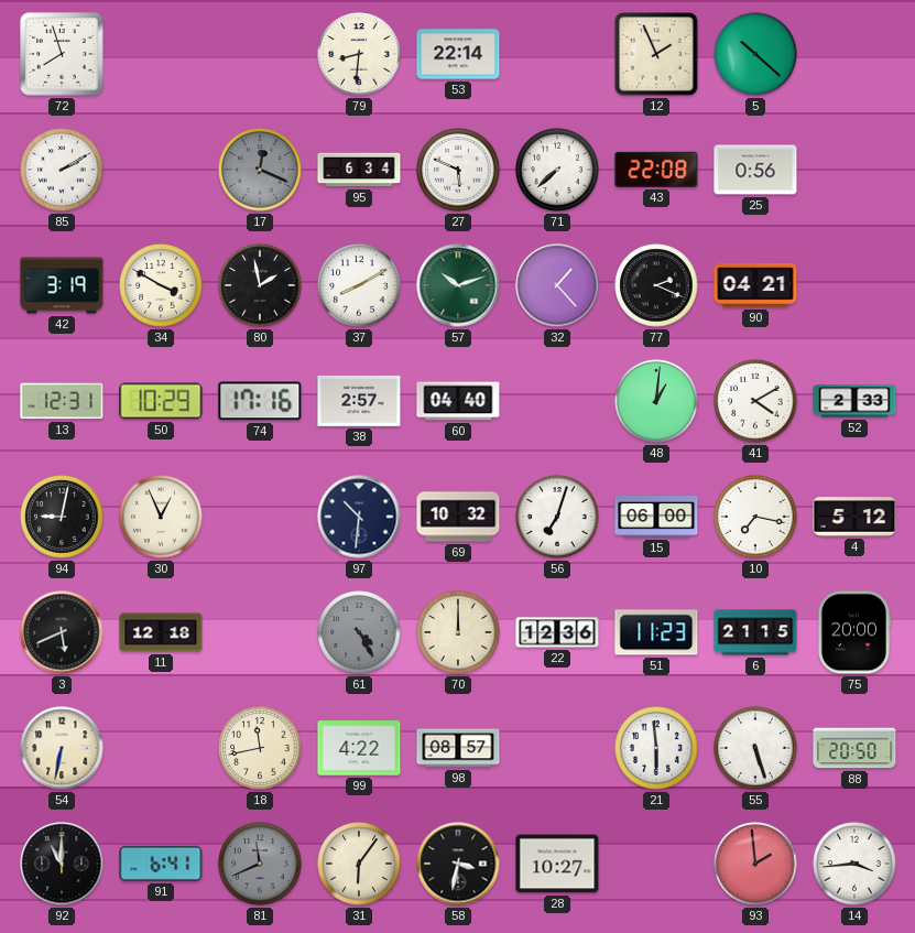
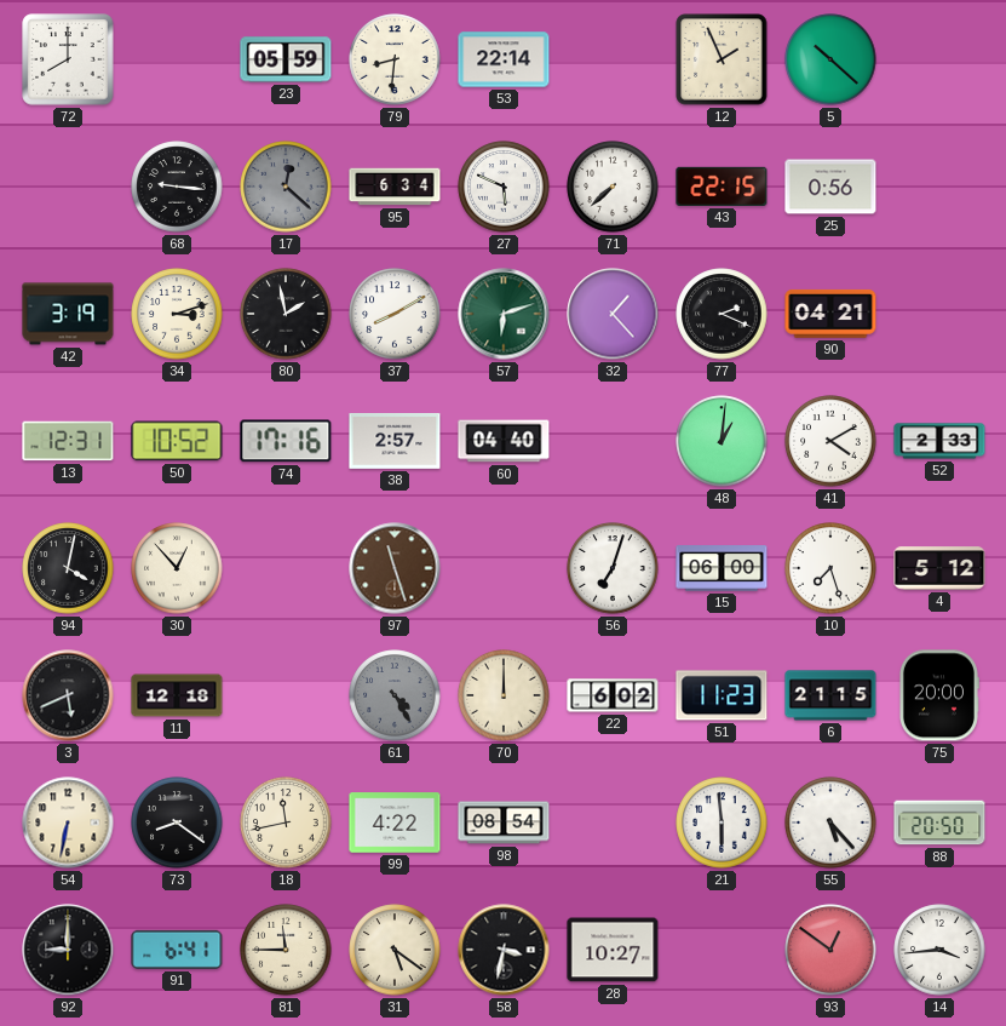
72: 7:57 -> 8:00 (68, 59)
23: none -> 05:59 (286, 59)
85: 2:10 -> none (62, 170)
68: none -> 9:16 (177, 187)
17: 12:19 -> 12:22 (286, 187)
43: 22:08 -> 22:15 (722, 187)
34: 3:50 -> 3:12 (177, 314)
57: 10:12 -> 6:12 (504, 314)
50: 10:29 -> 10:52 (177, 441)
94: 9:02 -> 4:02 (68, 568)
30: 12:56 -> 12:53 (177, 568)
97: 10:31 -> 11:27 (395, 568)
97 dial: navy -> brown (395, 568)
69: 10:32 -> none (458, 517)
10: 7:17 -> 7:27 (830, 568)
22: 12:36 -> 6:02 (613, 695)
73: none -> 8:21 (177, 822)
98: 08:57 -> 08:54 (504, 822)
55: 5:27 -> 5:23 (830, 822)
92: 11:00 -> 9:00 (68, 950)
81: 11:41 -> 11:45 (286, 950)
81 dial: grey -> cream (286, 950)
31: 6:06 -> 5:21 (395, 950)
93: 1:59 -> 12:51 (830, 950)
